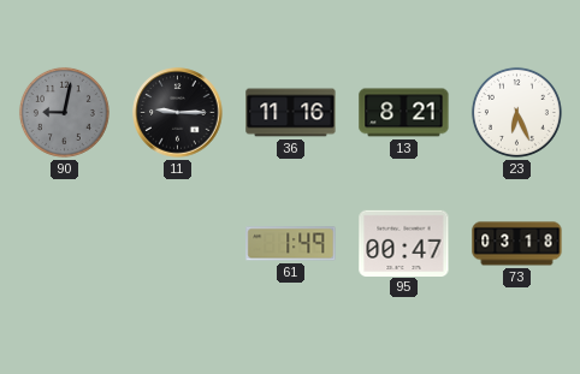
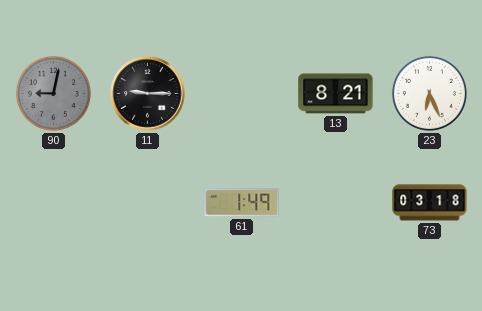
36: 11:16 -> none (291, 113)
95: 00:47 -> none (404, 243)
